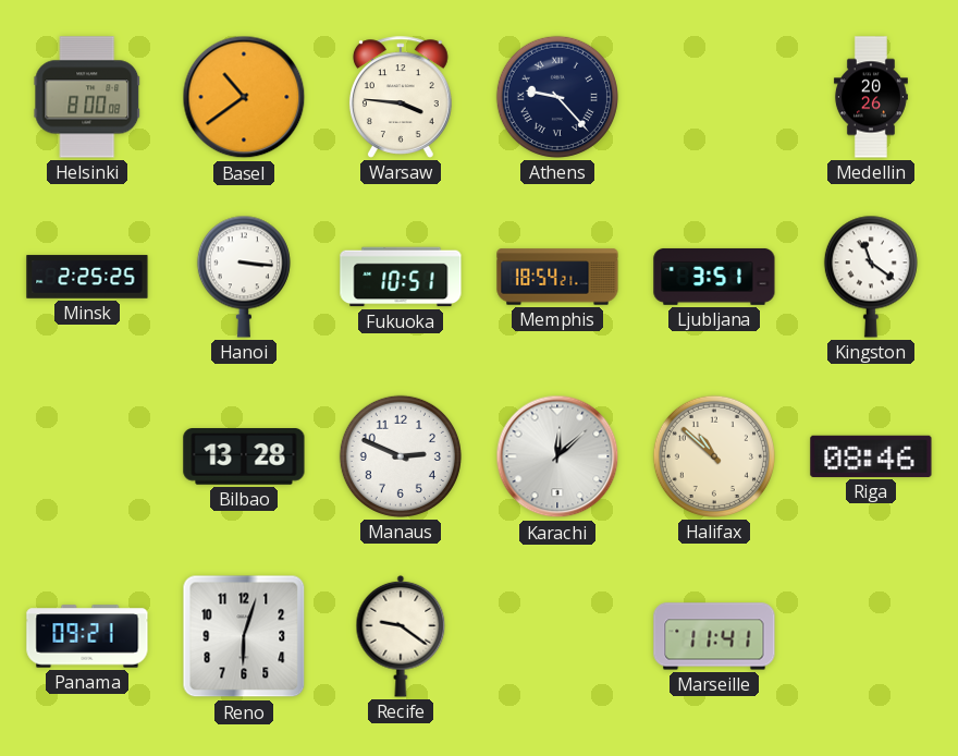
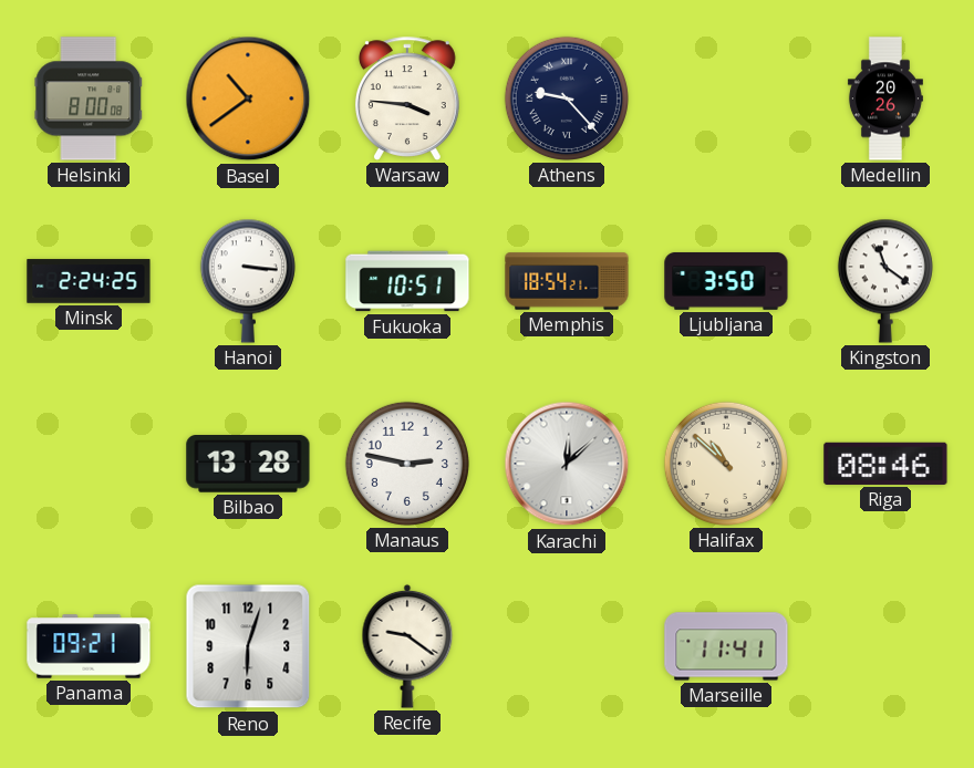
Minsk: 2:25 -> 2:24 (89, 281)
Ljubljana: 3:51 -> 3:50 (726, 281)
Manaus: 2:49 -> 2:47 (407, 464)
